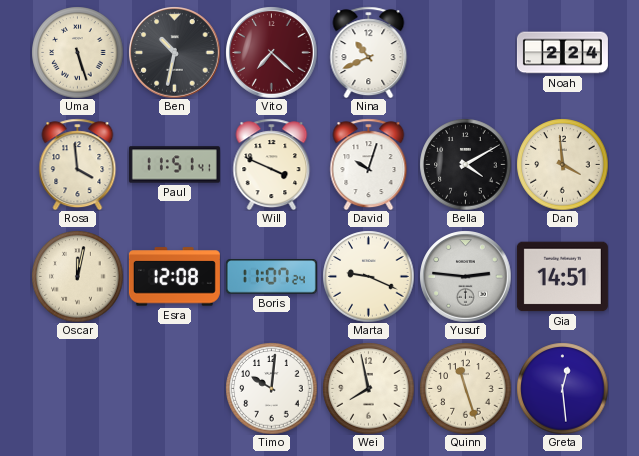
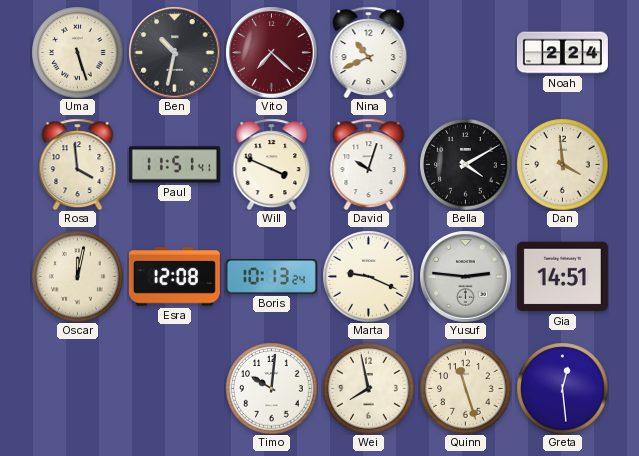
Boris: 11:07 -> 10:13 (271, 277)
